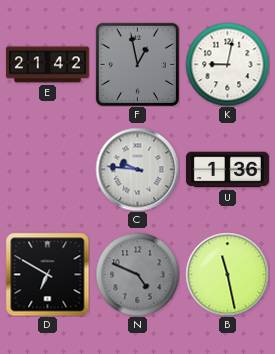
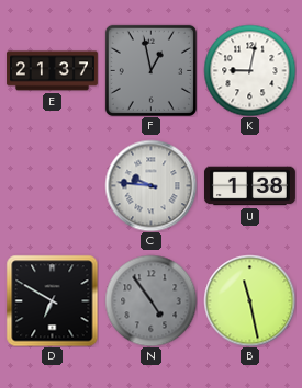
E: 21:42 -> 21:37 (52, 71)
U: 1:36 -> 1:38 (249, 186)
N: 4:49 -> 4:54 (150, 300)
